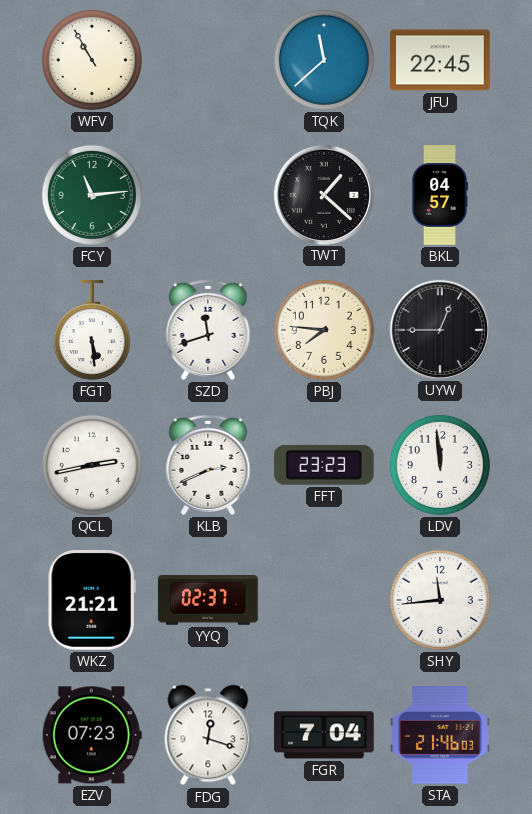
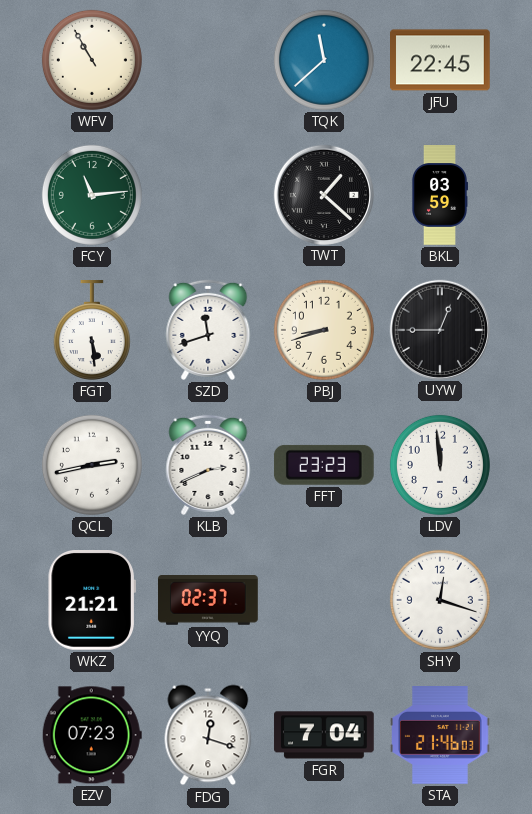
BKL: 04:57 -> 03:59 (439, 195)
PBJ: 7:46 -> 8:42 (324, 330)
SHY: 11:44 -> 12:18 (440, 600)
